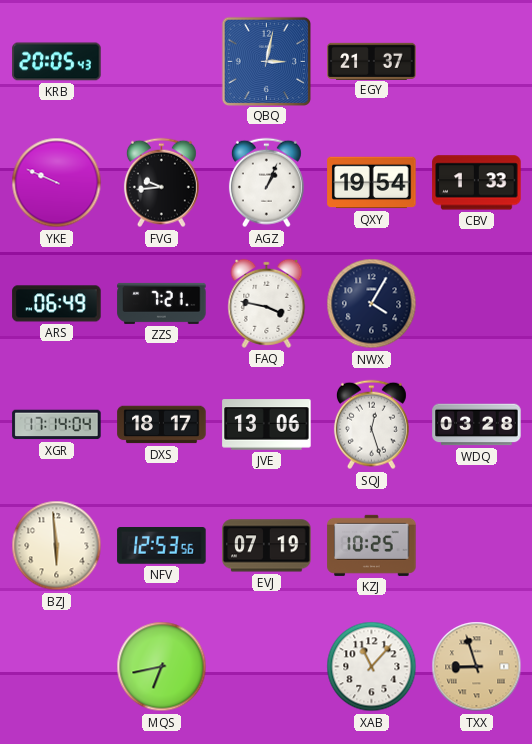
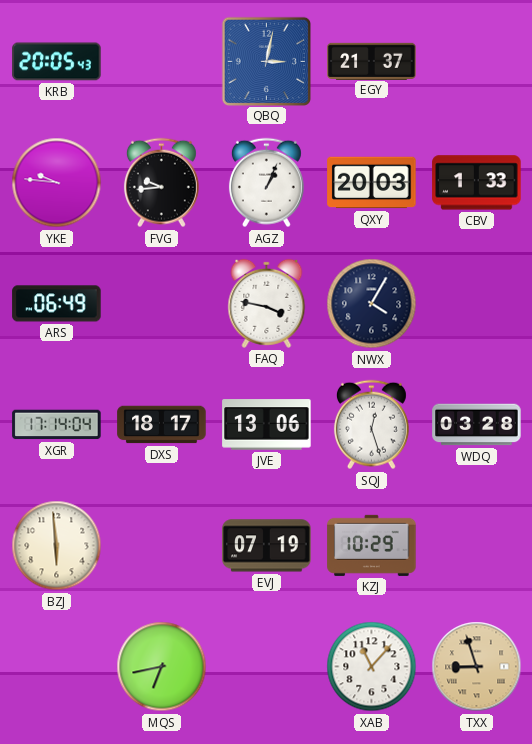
YKE: 9:49 -> 9:46 (57, 183)
QXY: 19:54 -> 20:03 (372, 183)
ZZS: 7:21 -> none (162, 303)
NFV: 12:53 -> none (162, 546)
KZJ: 10:25 -> 10:29 (372, 545)
